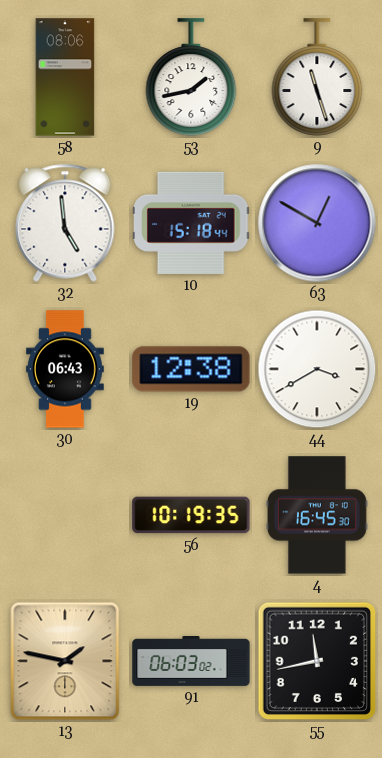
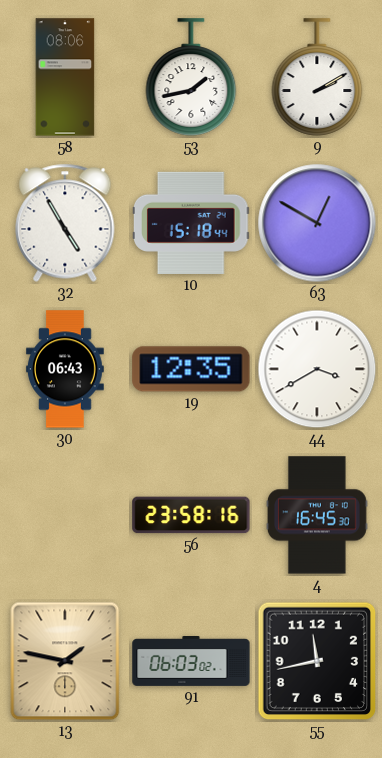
9: 11:27 -> 2:10 (317, 77)
32: 4:59 -> 4:55 (65, 223)
19: 12:38 -> 12:35 (191, 369)
56: 10:19 -> 23:58 (191, 515)
